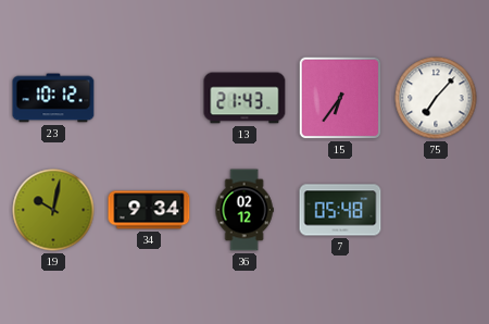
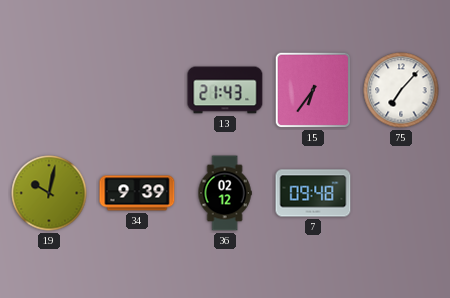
23: 10:12 -> none (53, 98)
34: 9:34 -> 9:39 (137, 193)
7: 05:48 -> 09:48 (313, 193)
